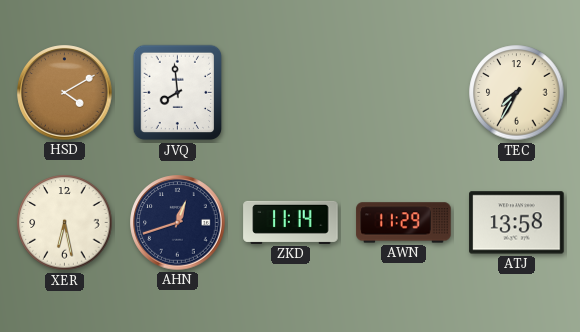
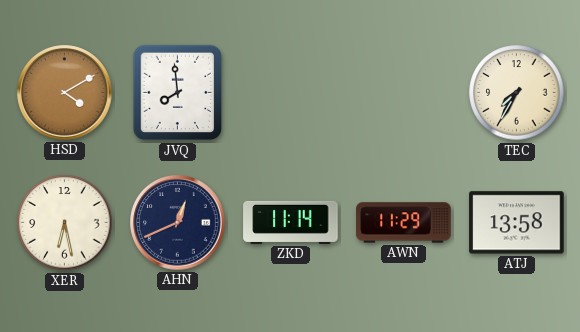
AHN: 12:42 -> 12:41 (178, 223)
